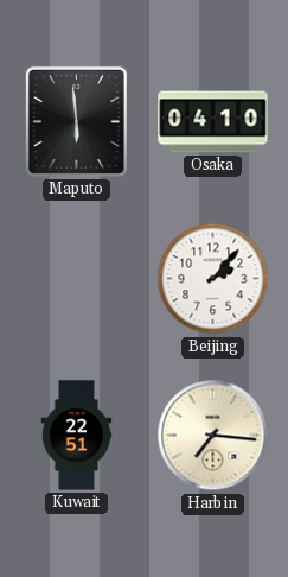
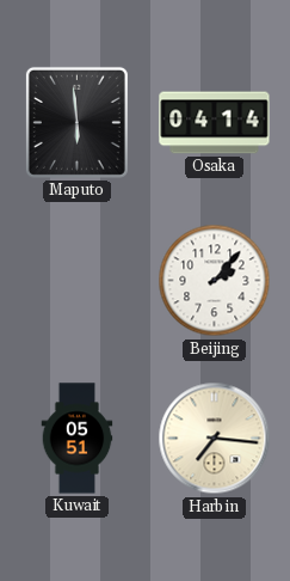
Osaka: 04:10 -> 04:14 (215, 123)
Kuwait: 22:51 -> 05:51 (78, 439)
